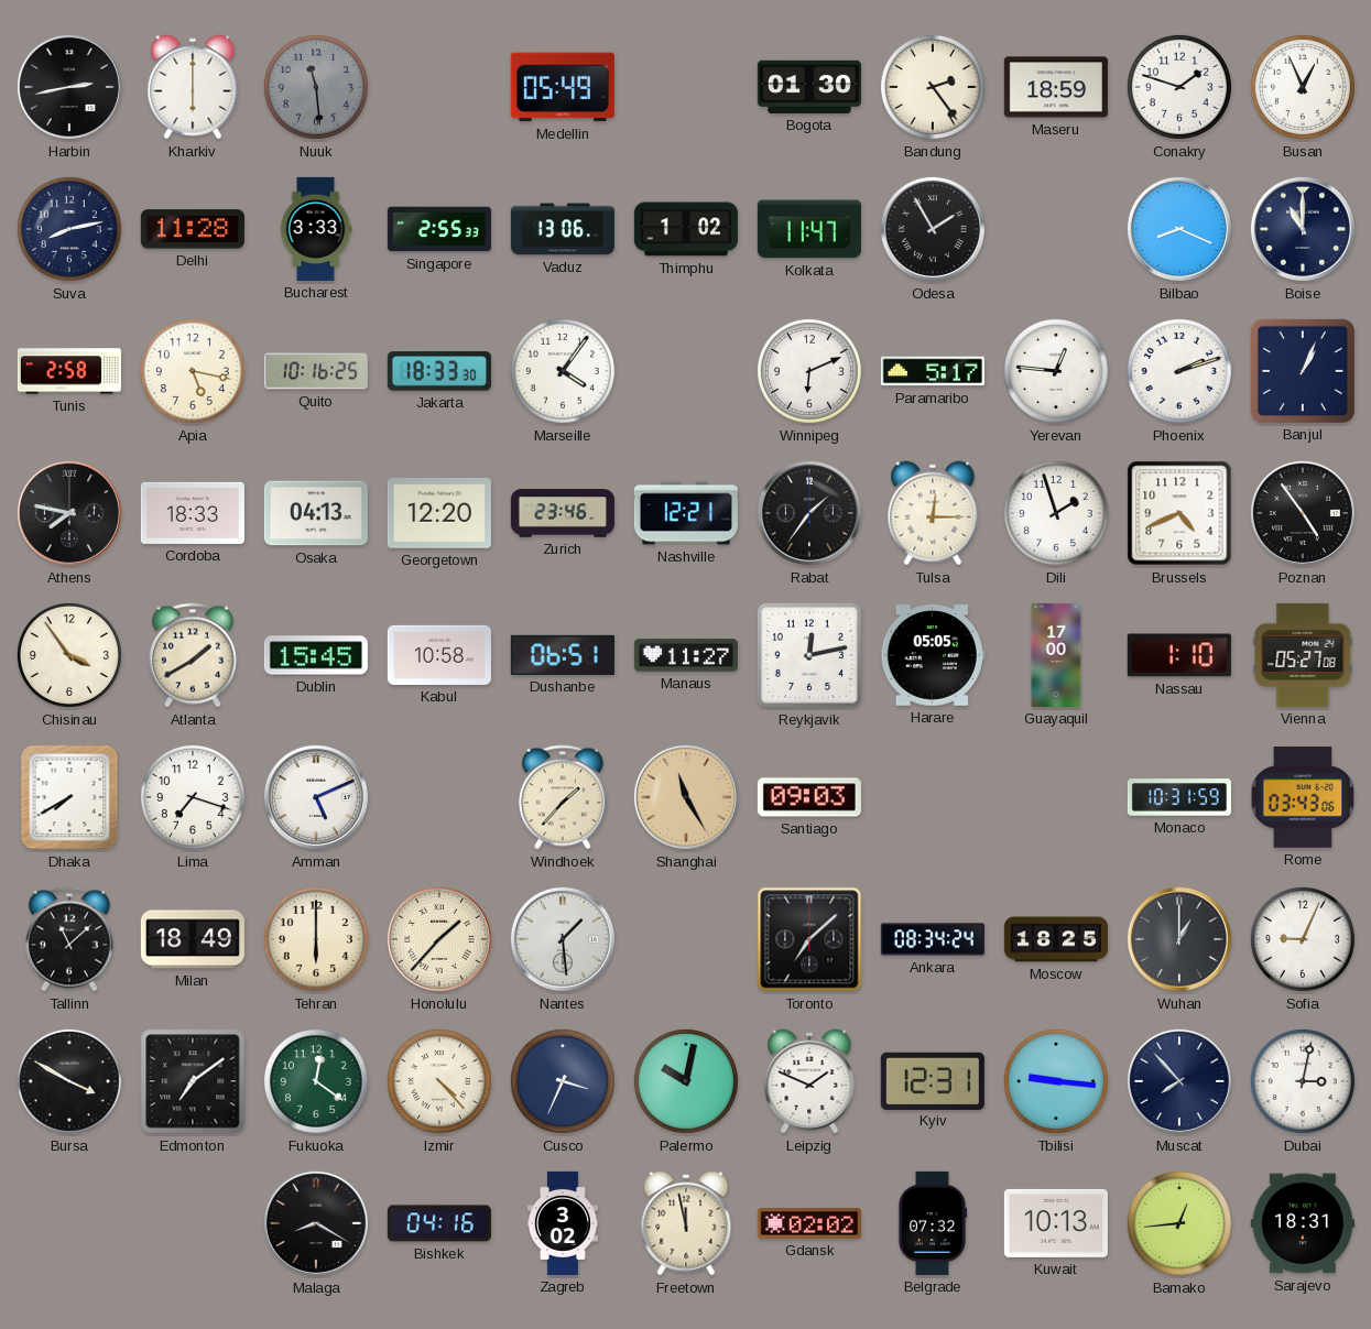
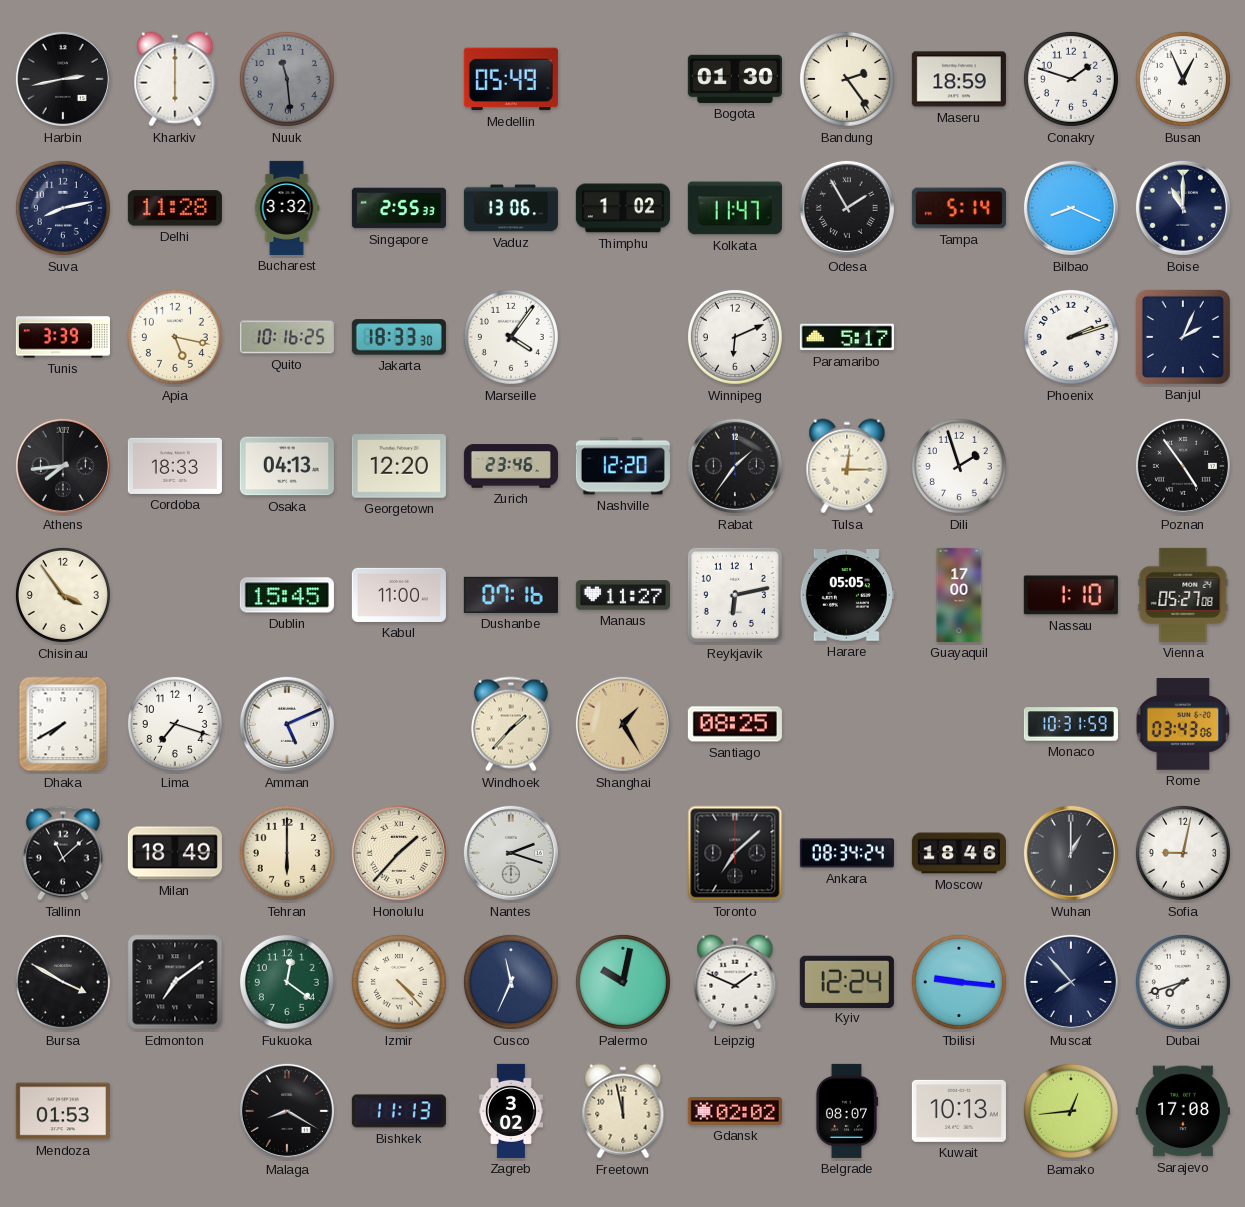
Bucharest: 3:33 -> 3:32 (287, 208)
Tampa: none -> 5:14 (959, 208)
Tunis: 2:58 -> 3:39 (63, 337)
Yerevan: 12:46 -> none (1056, 371)
Banjul: 1:04 -> 2:04 (1183, 337)
Athens: 7:47 -> 7:44 (63, 466)
Nashville: 12:21 -> 12:20 (623, 466)
Brussels: 4:41 -> none (1179, 513)
Atlanta: 1:40 -> none (193, 655)
Kabul: 10:58 -> 11:00 (399, 595)
Dushanbe: 06:51 -> 07:16 (511, 595)
Reykjavik: 12:13 -> 6:13 (735, 595)
Shanghai: 11:25 -> 1:25 (623, 724)
Santiago: 09:03 -> 08:25 (735, 724)
Nantes: 1:29 -> 2:18 (511, 853)
Moscow: 18:25 -> 18:46 (959, 853)
Sofia: 9:04 -> 9:02 (1183, 853)
Cusco: 3:34 -> 11:34 (511, 982)
Kyiv: 12:31 -> 12:24 (847, 981)
Dubai: 3:02 -> 7:42 (1183, 982)
Mendoza: none -> 01:53 (63, 1111)
Bishkek: 04:16 -> 11:13 (399, 1111)
Belgrade: 07:32 -> 08:07 (847, 1111)
Sarajevo: 18:31 -> 17:08 (1183, 1111)
